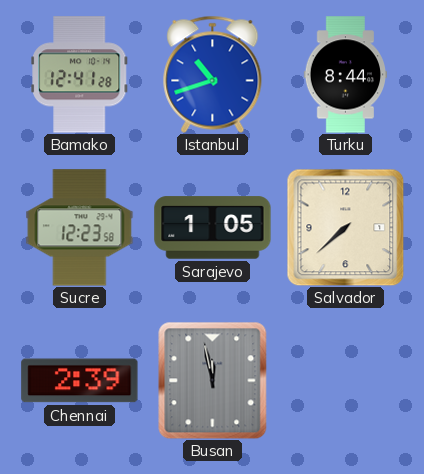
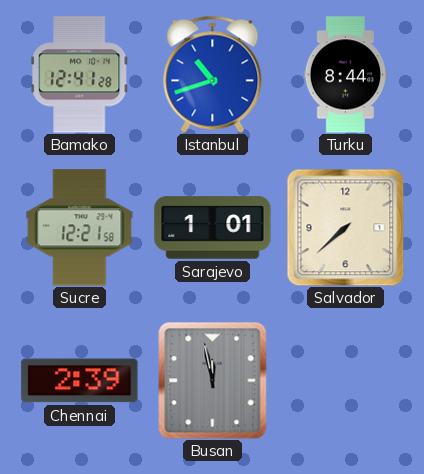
Sucre: 12:23 -> 12:21 (80, 228)
Sarajevo: 1:05 -> 1:01 (213, 228)
